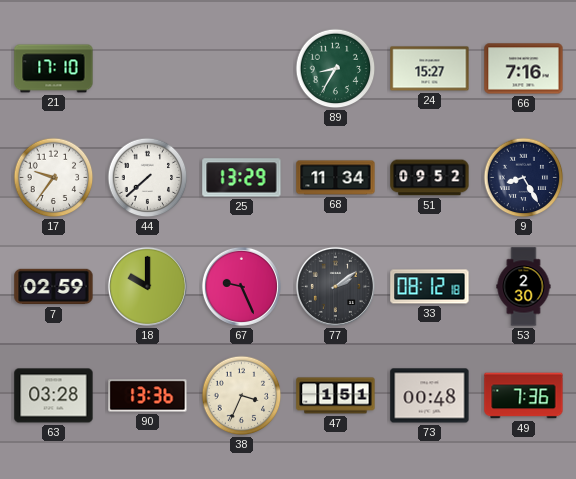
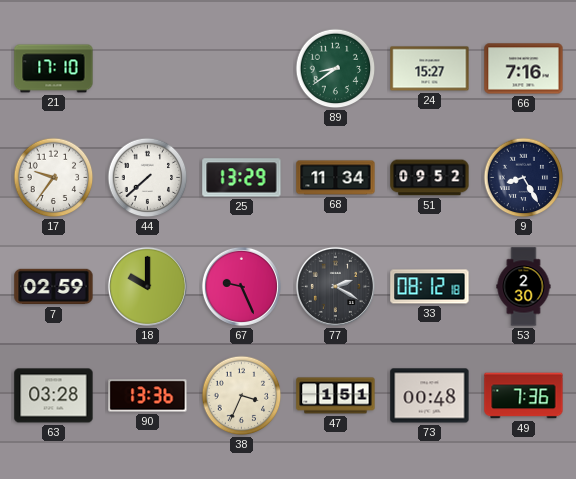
89: 8:35 -> 8:39 (336, 69)
77: 2:09 -> 2:20 (335, 286)
